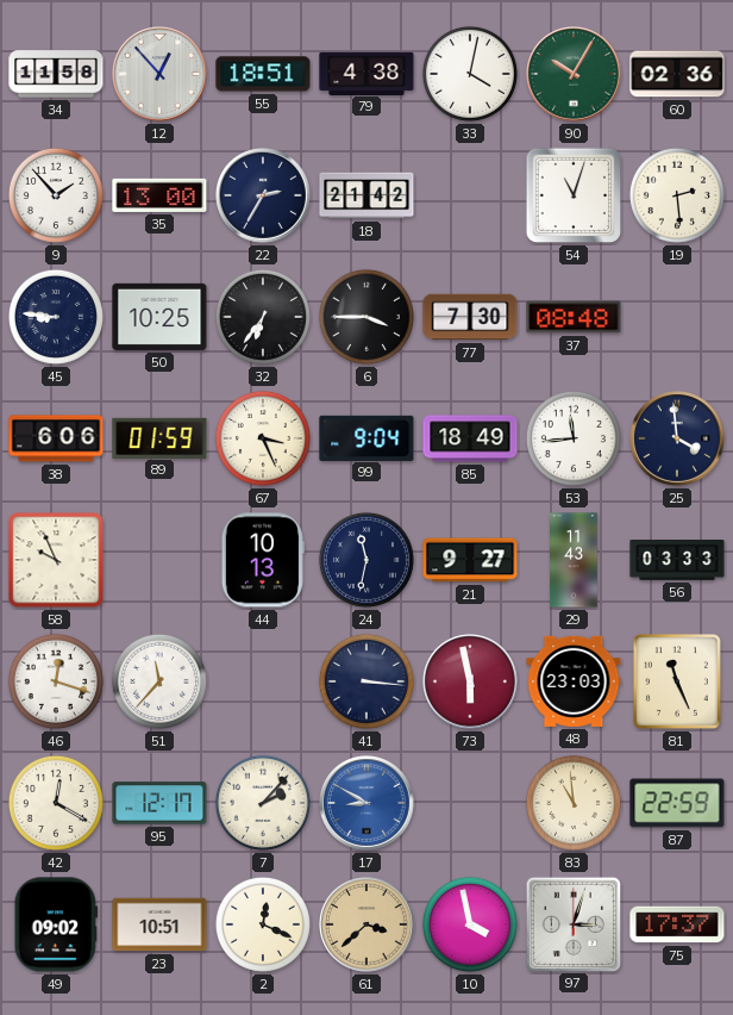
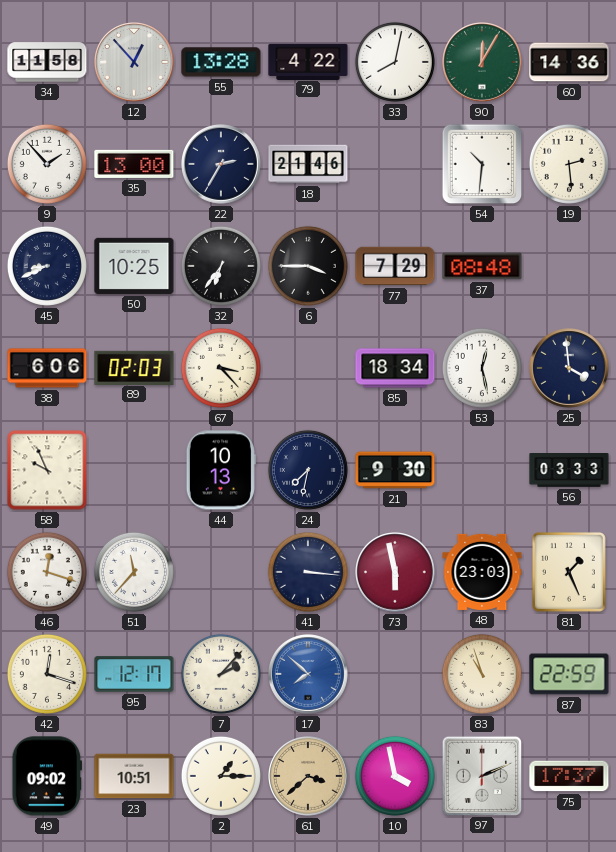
55: 18:51 -> 13:28 (221, 62)
79: 4:38 -> 4:22 (308, 61)
33: 4:02 -> 8:02 (395, 62)
90: 10:05 -> 12:05 (483, 63)
60: 02:36 -> 14:36 (569, 62)
18: 21:42 -> 21:46 (308, 164)
54: 11:03 -> 10:31 (482, 164)
45: 8:46 -> 8:41 (47, 266)
77: 7:30 -> 7:29 (395, 266)
89: 01:59 -> 02:03 (134, 367)
67: 3:26 -> 3:23 (221, 368)
99: 9:04 -> none (366, 437)
85: 18:49 -> 18:34 (395, 368)
53: 11:44 -> 12:28 (482, 368)
24: 11:32 -> 7:32 (308, 470)
21: 9:27 -> 9:30 (395, 470)
29: 11:43 -> none (574, 560)
81: 11:26 -> 1:26 (569, 572)
42: 12:20 -> 12:18 (47, 674)
17: 8:50 -> 7:52 (309, 675)
83: 10:59 -> 10:57 (482, 674)
2: 12:19 -> 1:15 (221, 776)
97: 3:03 -> 2:11 (481, 775)
